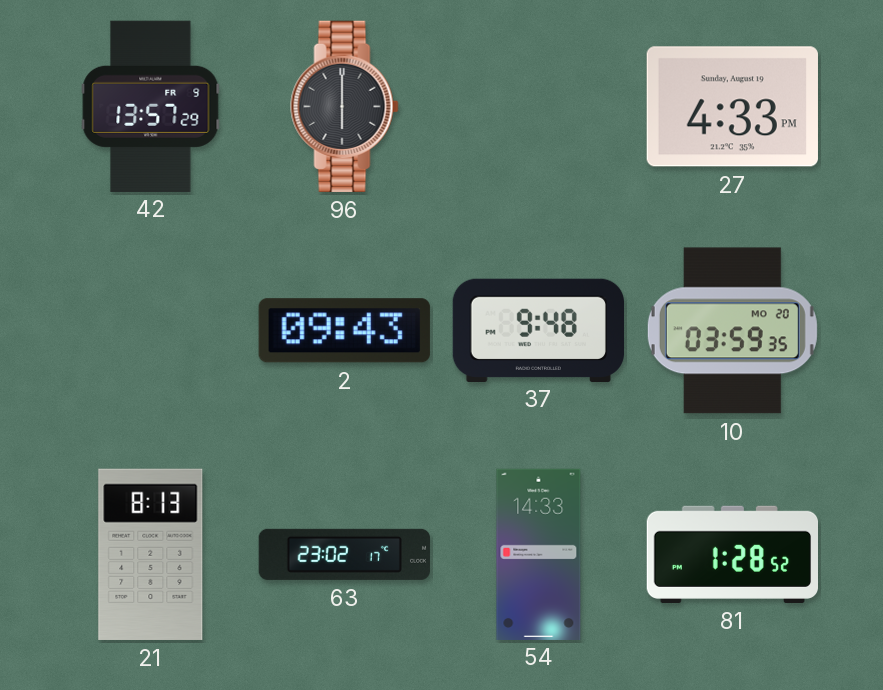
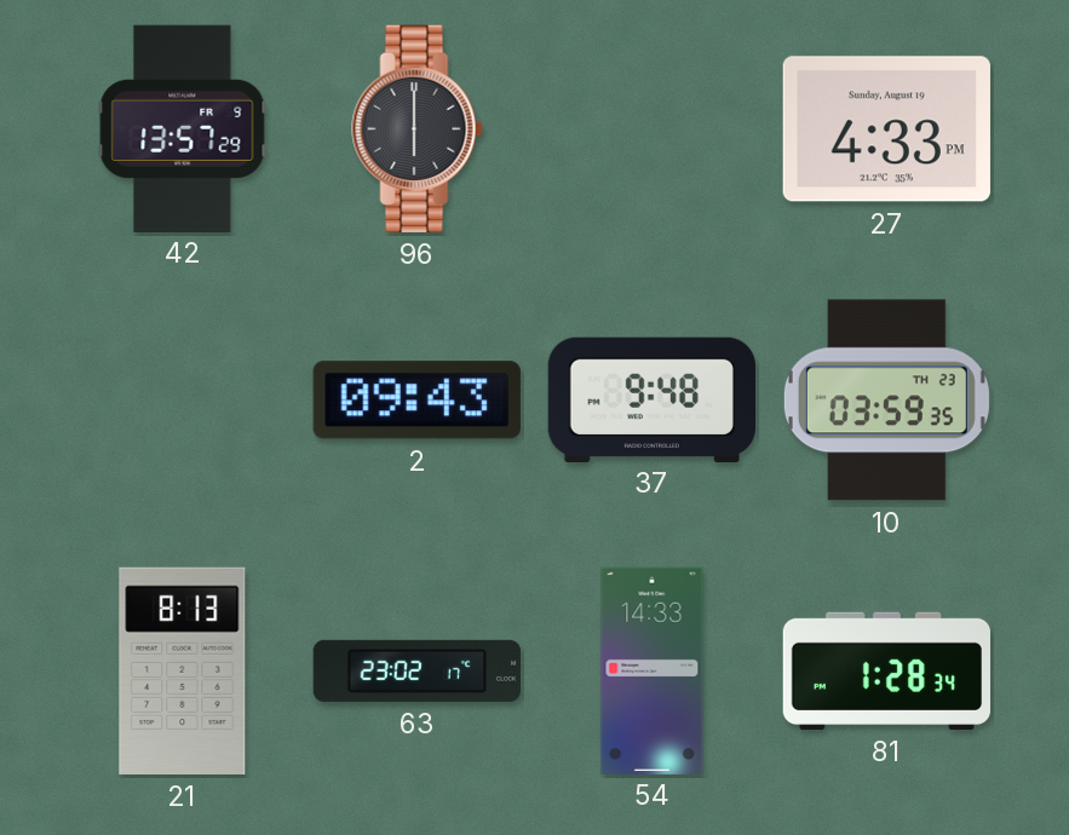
10 date: MO 20 -> TH 23 (886, 401)
81: 1:28:52 -> 1:28:34 (887, 670)
